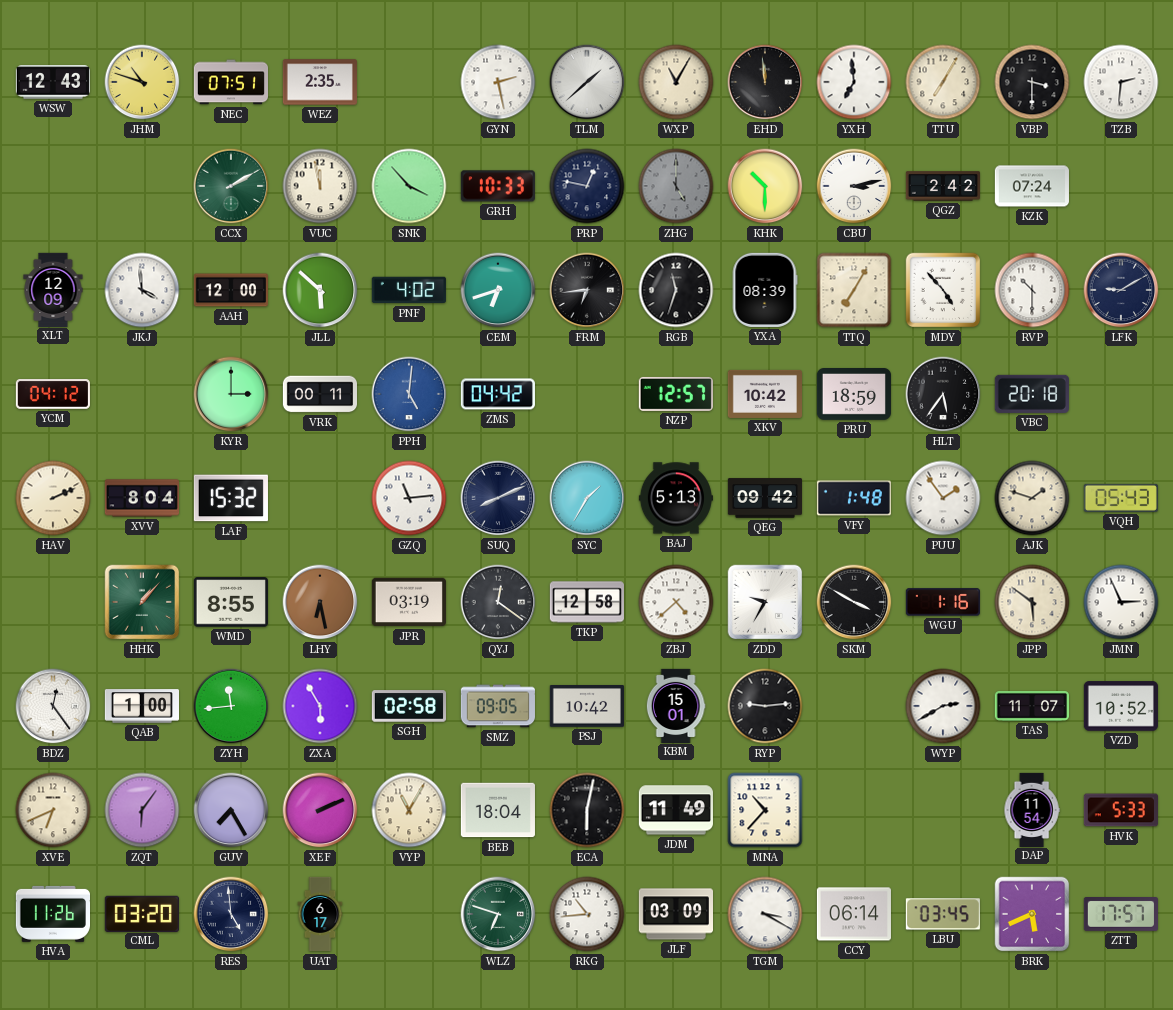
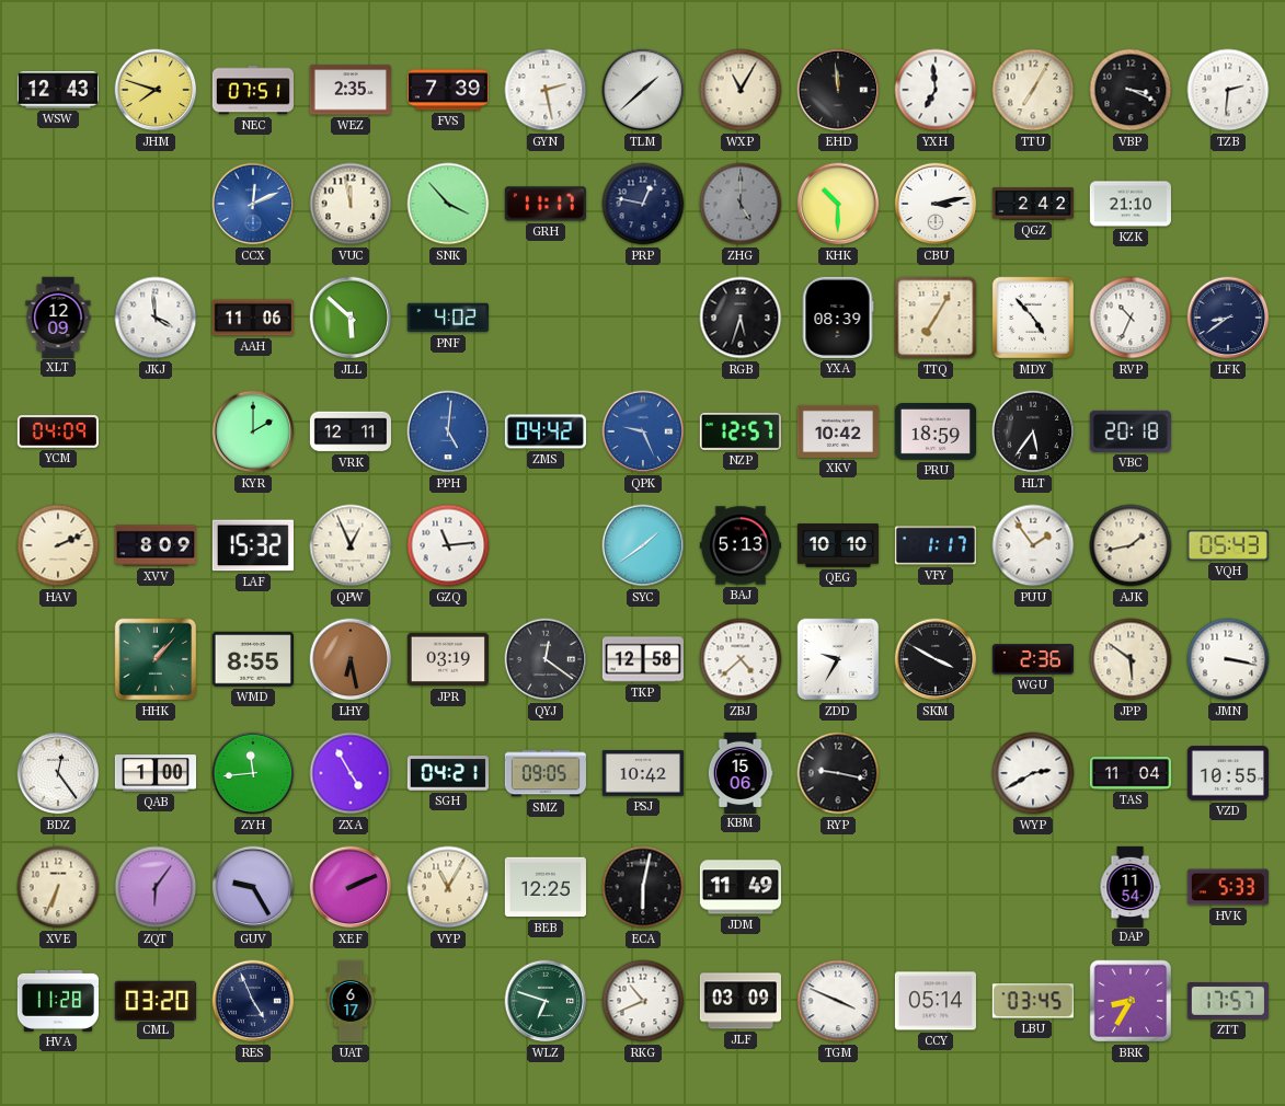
JHM: 10:48 -> 7:48 (156, 90)
FVS: none -> 7:39 (448, 90)
VBP: 3:30 -> 3:19 (1131, 90)
CCX: 2:10 -> 12:11 (253, 204)
CCX dial: green -> blue (253, 204)
GRH: 10:33 -> 11:17 (546, 204)
KZK: 07:24 -> 21:10 (1129, 204)
AAH: 12:00 -> 11:06 (253, 318)
CEM: 6:42 -> none (498, 290)
FRM: 6:44 -> none (587, 290)
RGB: 11:33 -> 5:33 (741, 318)
RVP: 10:30 -> 10:34 (1131, 318)
LFK: 9:10 -> 8:39 (1228, 318)
YCM: 04:12 -> 04:09 (58, 433)
KYR: 3:00 -> 2:00 (253, 431)
VRK: 00:11 -> 12:11 (349, 431)
QPK: none -> 9:26 (643, 431)
XVV: 8:04 -> 8:09 (154, 545)
QPW: none -> 12:56 (351, 545)
SUQ: 8:11 -> none (498, 498)
SYC: 1:35 -> 1:39 (643, 545)
QEG: 09:42 -> 10:10 (837, 545)
VFY: 1:48 -> 1:17 (934, 545)
AJK: 1:48 -> 1:43 (1131, 545)
WGU: 1:16 -> 2:36 (1033, 659)
JMN: 2:56 -> 3:17 (1228, 659)
ZXA: 5:55 -> 4:55 (351, 773)
SGH: 02:58 -> 04:21 (447, 773)
KBM: 15:01 -> 15:06 (741, 772)
RYP: 9:14 -> 9:17 (838, 773)
TAS: 11:07 -> 11:04 (1129, 774)
VZD: 10:52 -> 10:55 (1228, 773)
XVE: 6:41 -> 6:34 (58, 887)
GUV: 7:25 -> 9:25 (253, 887)
BEB: 18:04 -> 12:25 (546, 887)
MNA: 10:37 -> none (765, 810)
HVA: 11:26 -> 11:28 (57, 1001)
RES: 4:59 -> 4:56 (253, 1001)
RKG: 10:44 -> 10:41 (643, 1001)
TGM: 3:20 -> 3:49 (838, 1001)
CCY: 06:14 -> 05:14 (936, 1001)
BRK: 5:41 -> 8:35 (1131, 1001)
